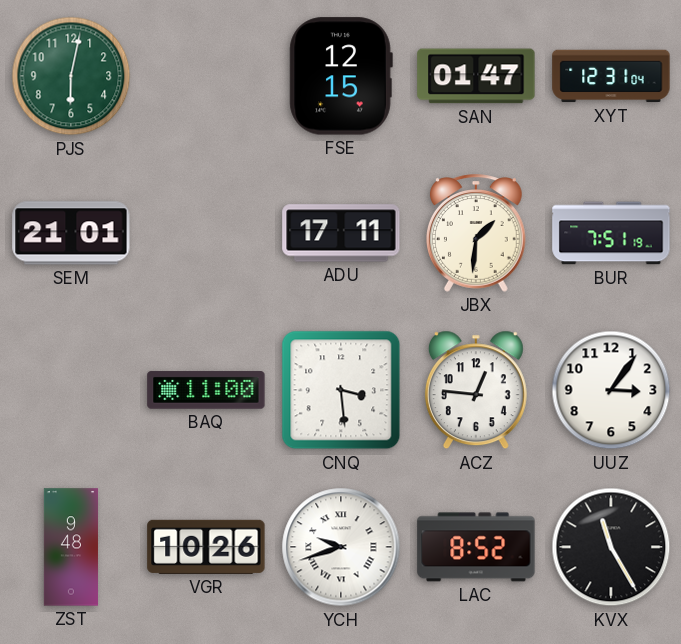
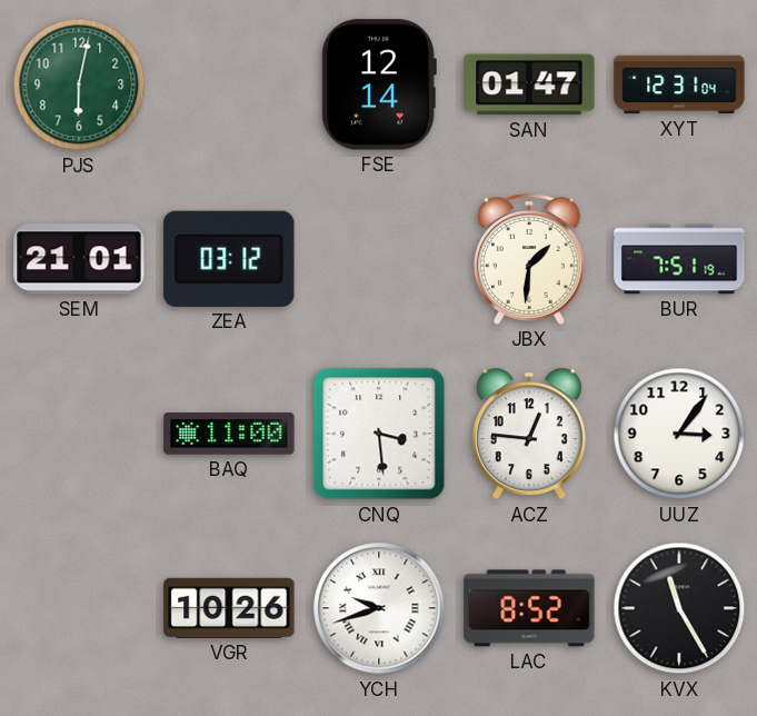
FSE: 12:15 -> 12:14 (379, 84)
ZEA: none -> 03:12 (229, 259)
ADU: 17:11 -> none (341, 233)
ZST: 9:48 -> none (71, 547)
